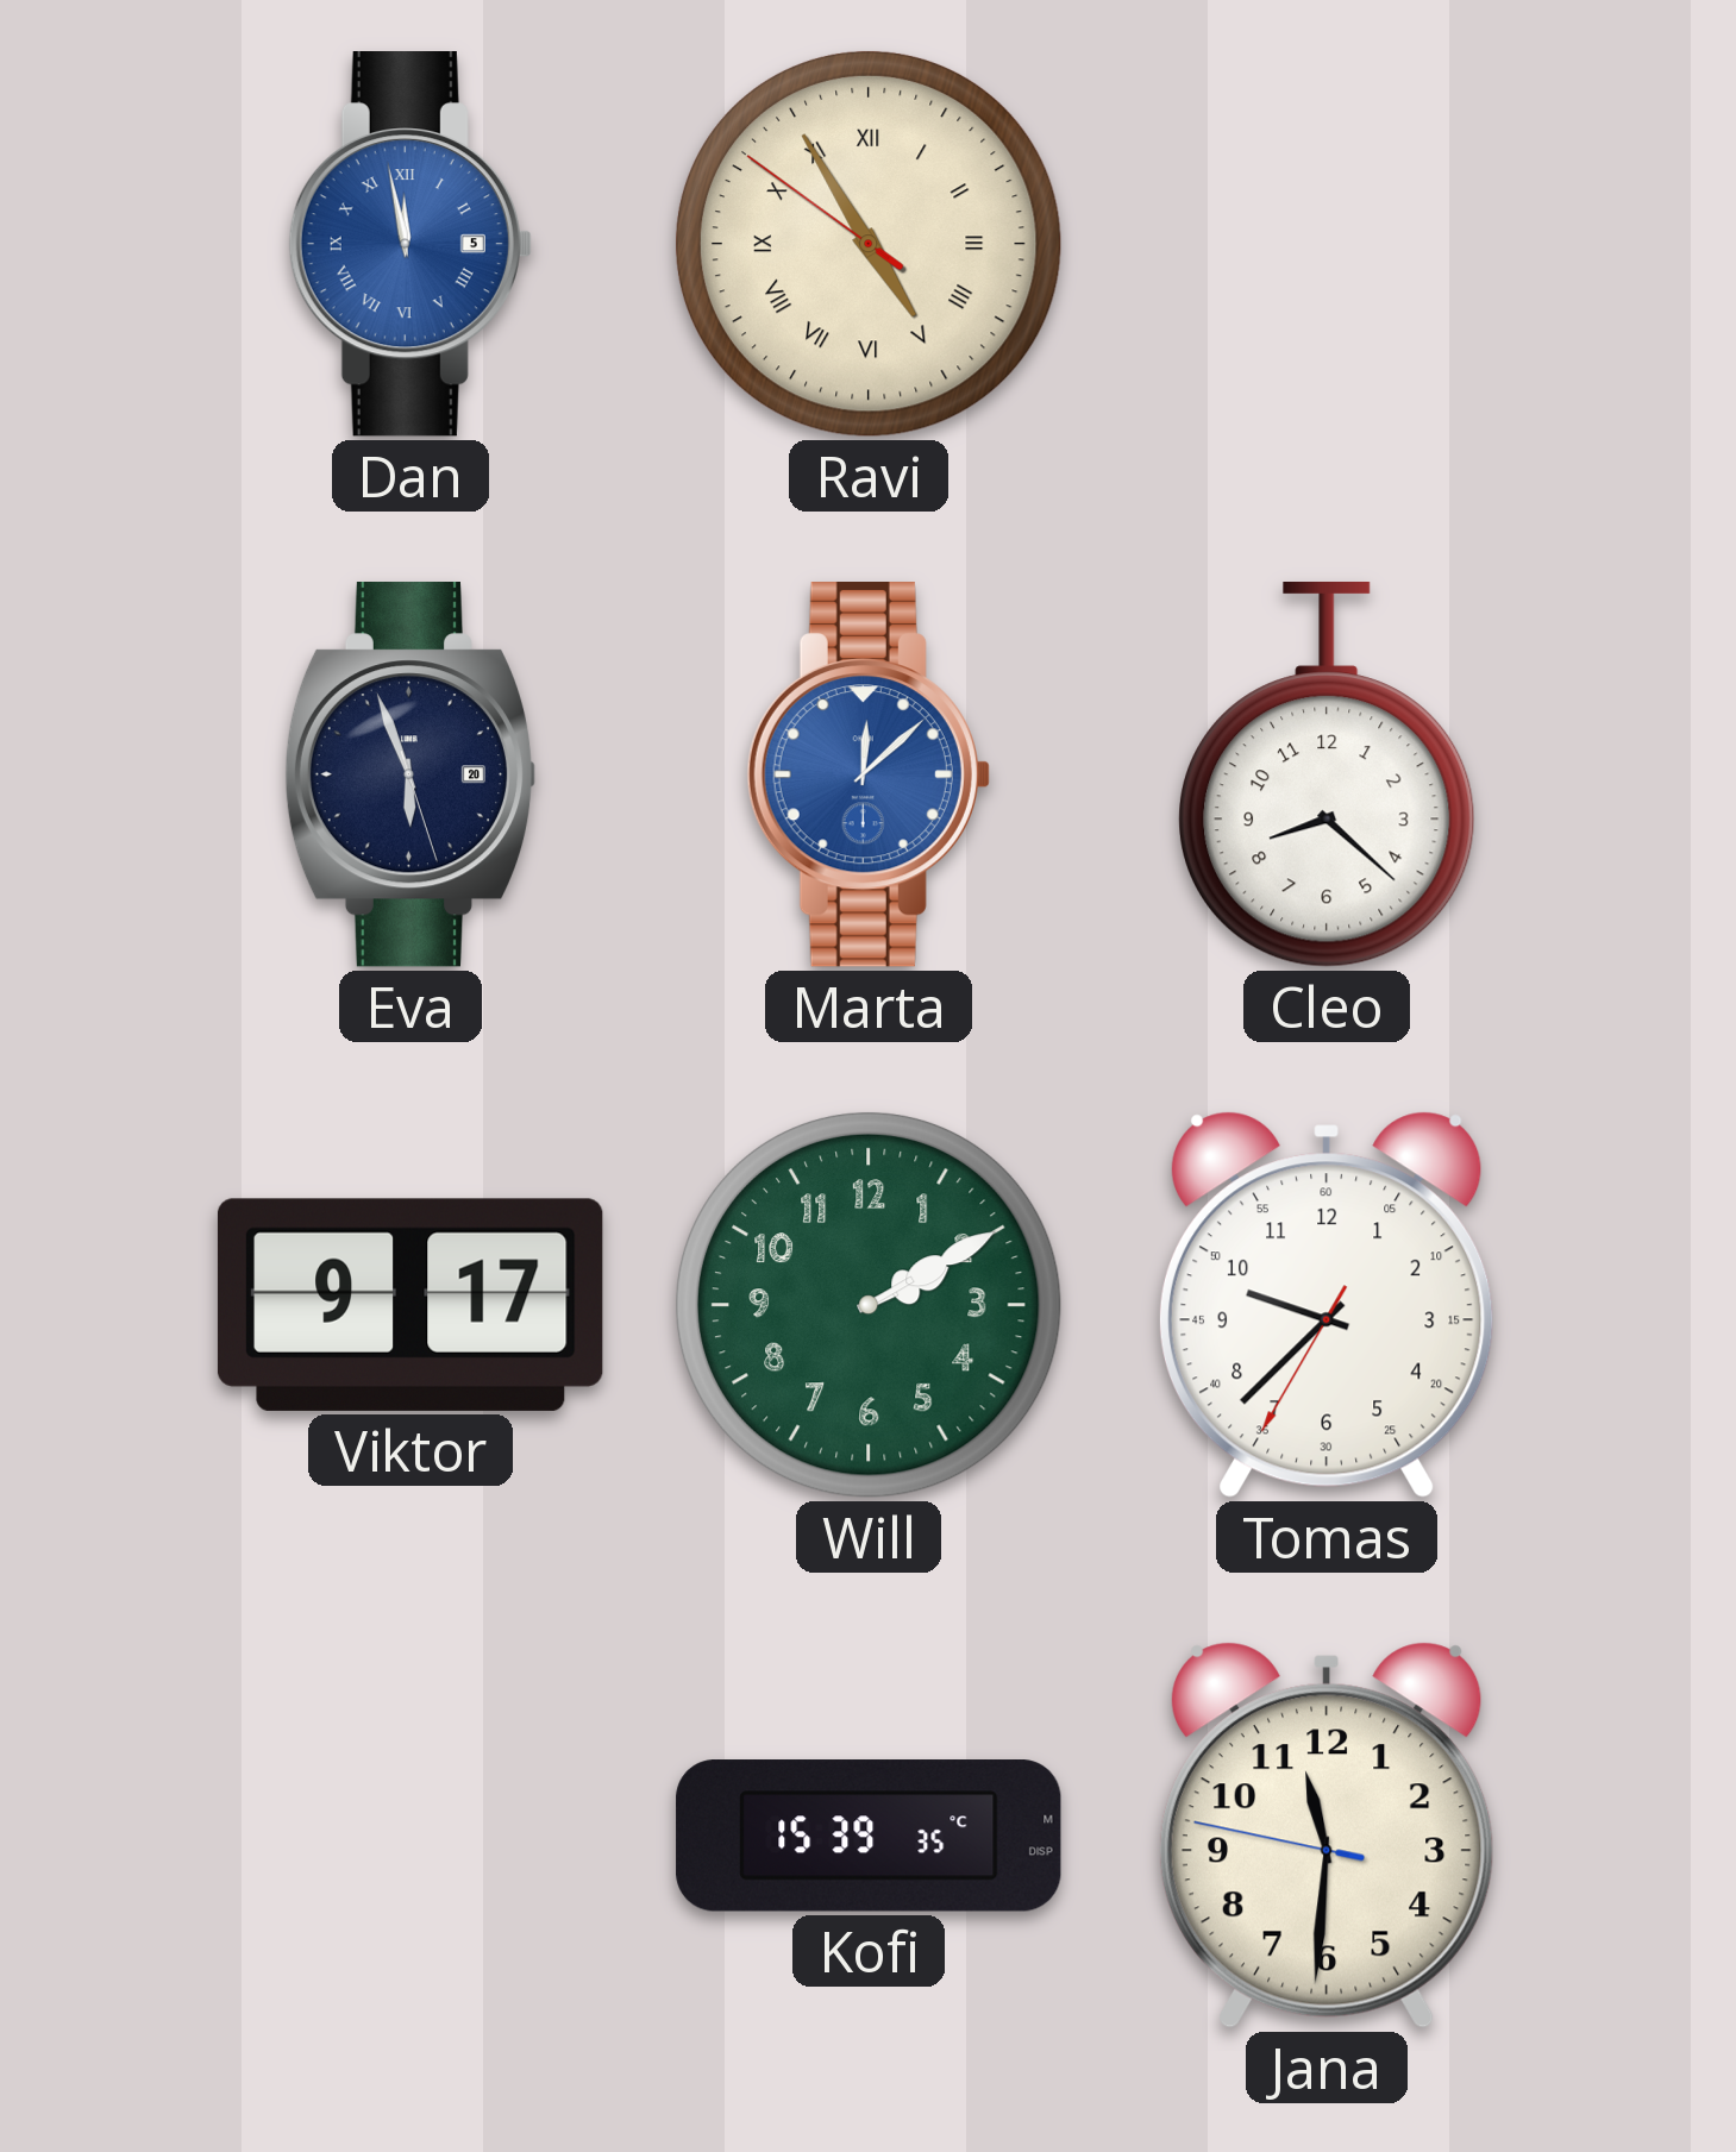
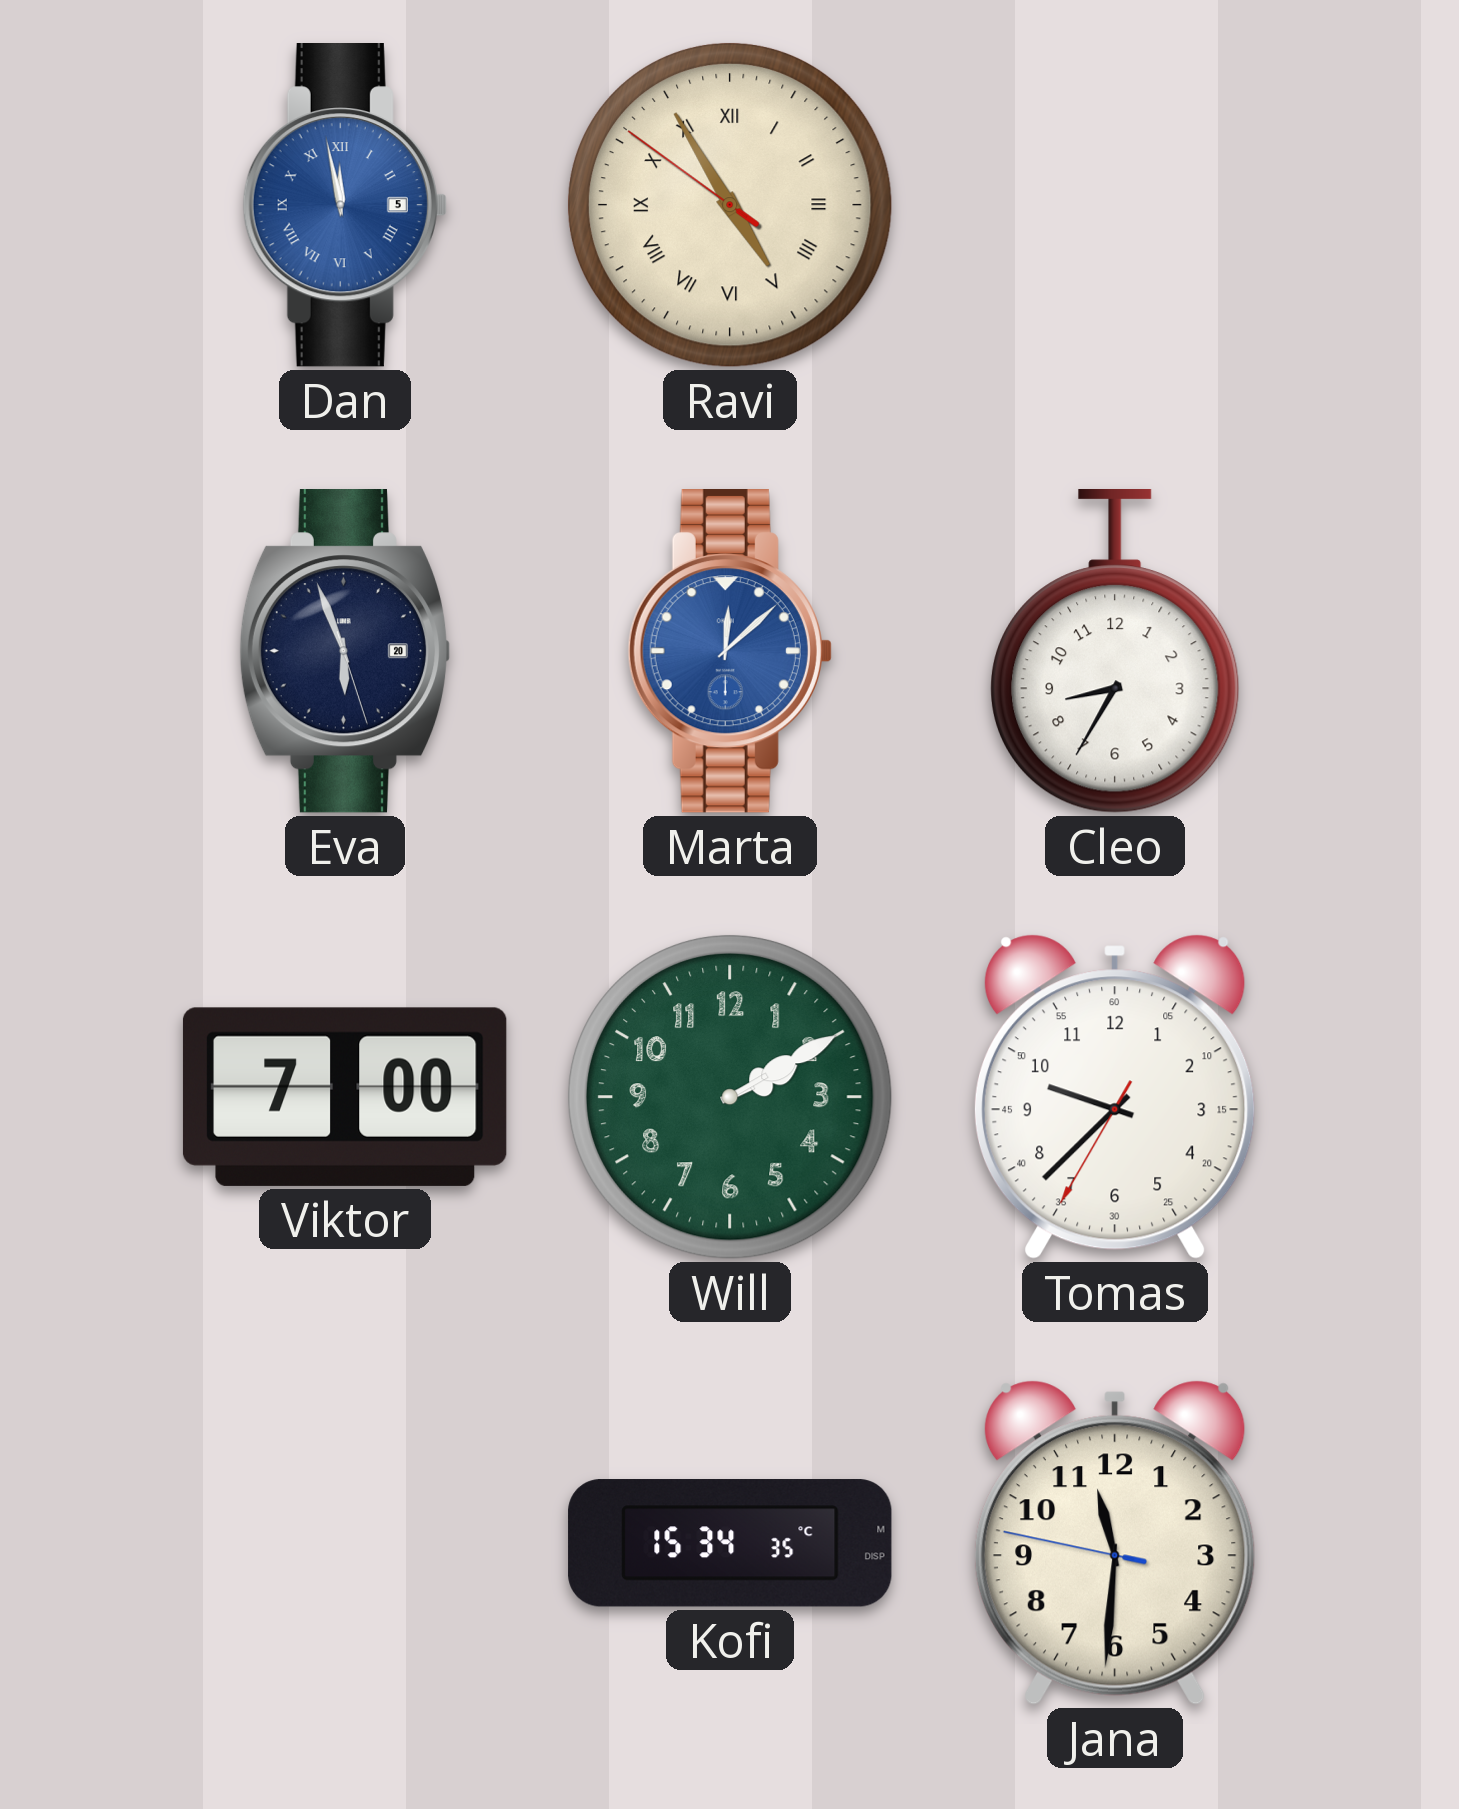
Cleo: 8:22 -> 8:35 (1116, 652)
Viktor: 9:17 -> 7:00 (345, 1097)
Kofi: 15:39 -> 15:34 (730, 1543)
